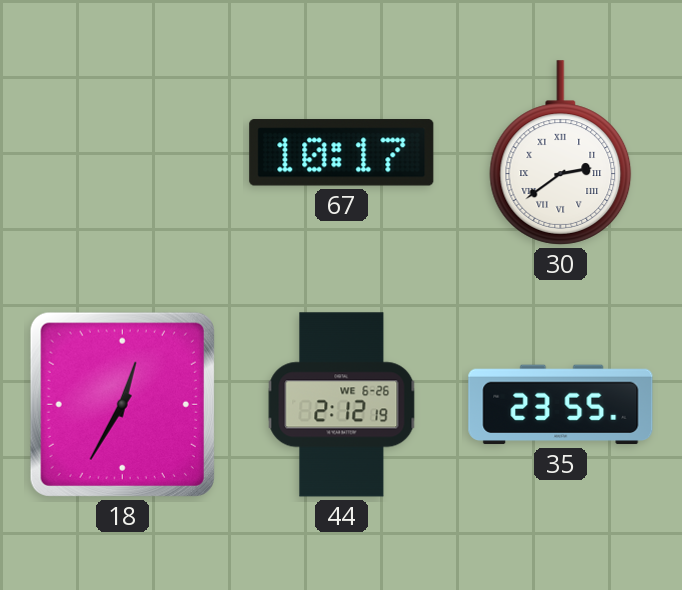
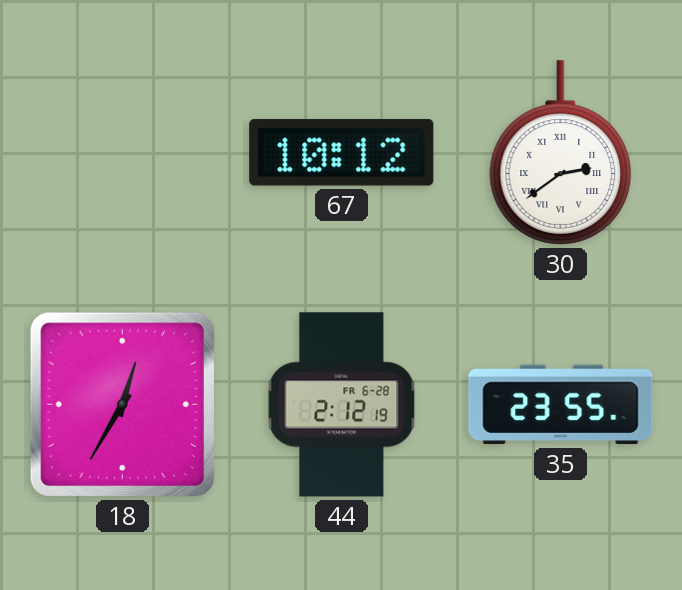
67: 10:17 -> 10:12 (342, 153)
44 date: WE 6-26 -> FR 6-28 (342, 405)
